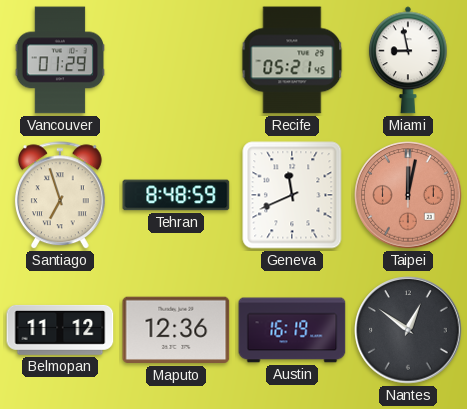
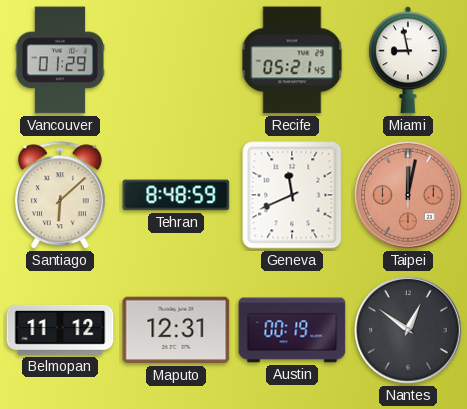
Santiago: 6:57 -> 6:08 (60, 196)
Maputo: 12:36 -> 12:31 (176, 330)
Austin: 16:19 -> 00:19 (292, 330)
